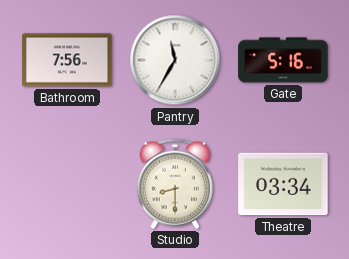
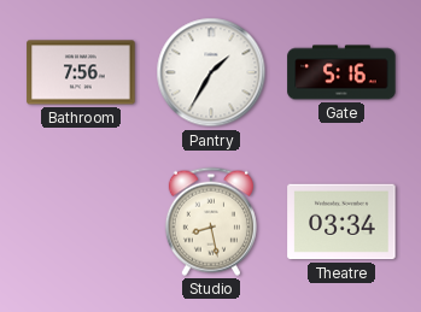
Pantry: 11:35 -> 1:35 (211, 72)
Studio: 8:30 -> 8:28 (211, 222)
